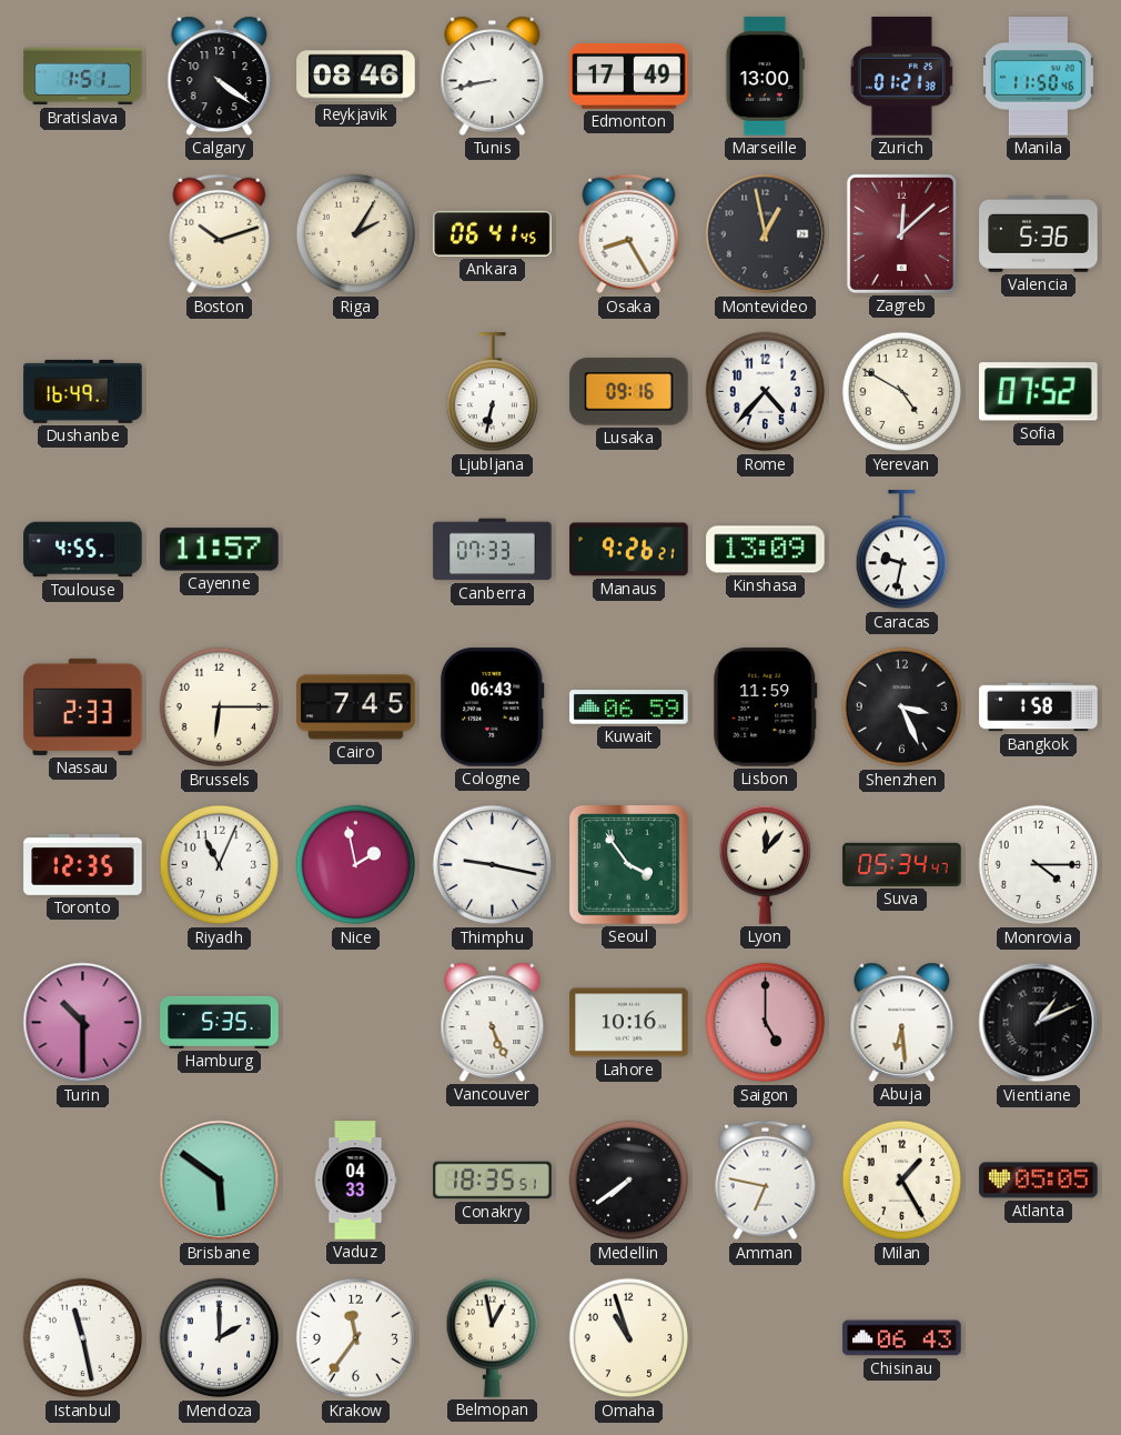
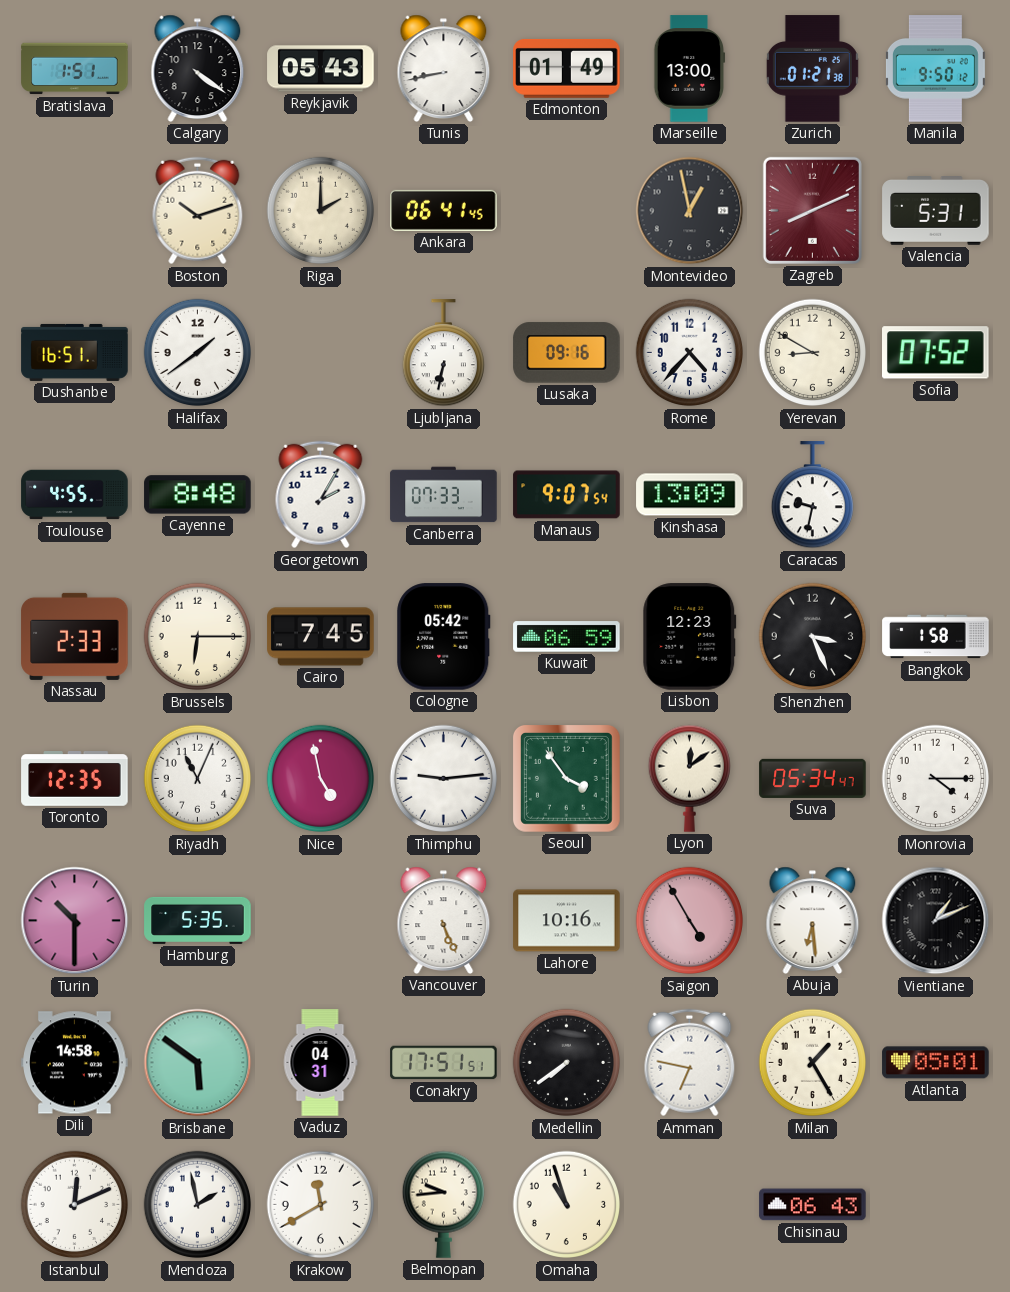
Reykjavik: 08:46 -> 05:43 (321, 69)
Edmonton: 17:49 -> 01:49 (567, 69)
Manila: 11:50 -> 9:50 (935, 69)
Riga: 2:05 -> 2:00 (321, 211)
Osaka: 8:25 -> none (629, 234)
Zagreb: 12:08 -> 8:11 (812, 210)
Valencia: 5:36 -> 5:31 (936, 211)
Dushanbe: 16:49 -> 16:51 (75, 352)
Halifax: none -> 1:39 (198, 353)
Yerevan: 4:50 -> 8:50 (813, 353)
Cayenne: 11:57 -> 8:48 (198, 495)
Georgetown: none -> 2:05 (321, 495)
Manaus: 9:26 -> 9:07 (567, 495)
Cologne: 06:43 -> 05:42 (444, 637)
Lisbon: 11:59 -> 12:23 (690, 637)
Nice: 1:58 -> 4:58 (321, 779)
Thimphu: 9:17 -> 9:14 (444, 779)
Lyon: 12:07 -> 12:09 (689, 778)
Saigon: 5:00 -> 4:55 (690, 921)
Dili: none -> 14:58 (75, 1063)
Vaduz: 04:33 -> 04:31 (320, 1063)
Conakry: 18:35 -> 17:51 (444, 1063)
Atlanta: 05:05 -> 05:01 (936, 1063)
Istanbul: 11:28 -> 12:11 (75, 1205)
Mendoza: 2:00 -> 1:58 (198, 1205)
Krakow: 11:36 -> 11:40 (321, 1205)
Belmopan: 12:58 -> 9:44 (443, 1204)
